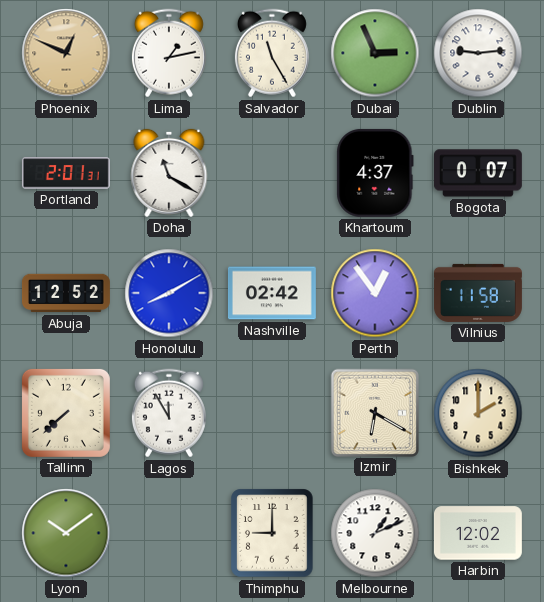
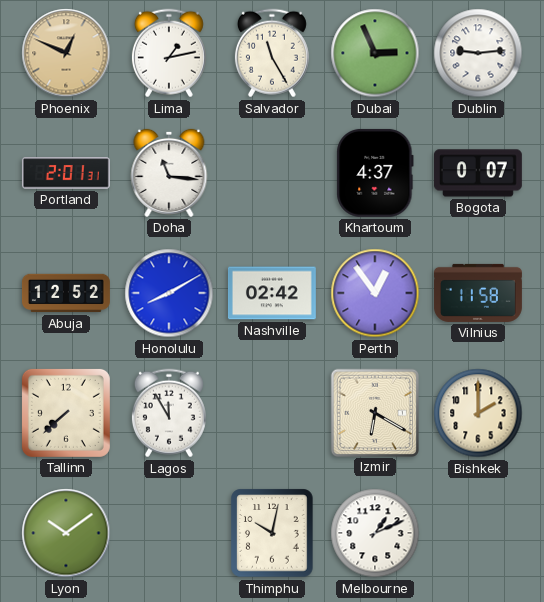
Doha: 11:20 -> 11:16 (169, 173)
Thimphu: 9:00 -> 10:02 (272, 533)
Harbin: 12:02 -> none (478, 533)
